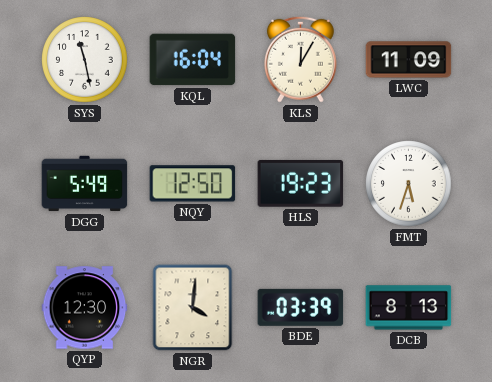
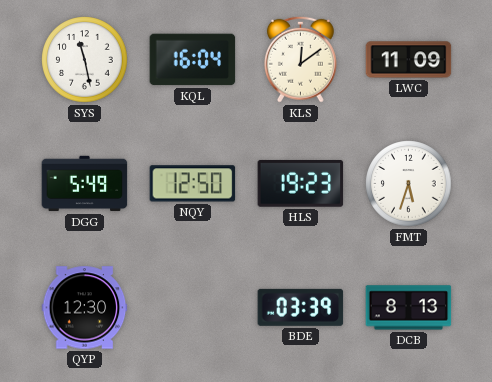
KLS: 12:05 -> 12:09 (300, 59)
NGR: 4:01 -> none (193, 308)
